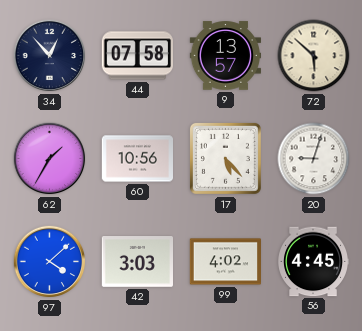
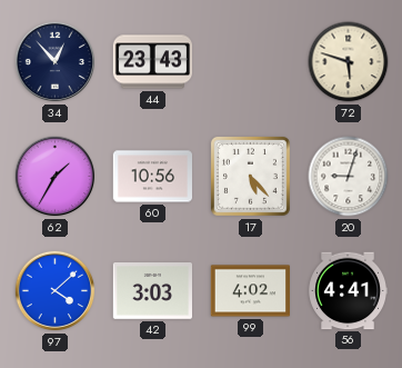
44: 07:58 -> 23:43 (152, 62)
9: 13:57 -> none (226, 56)
72: 5:52 -> 5:48 (349, 62)
56: 4:45 -> 4:41 (348, 291)
